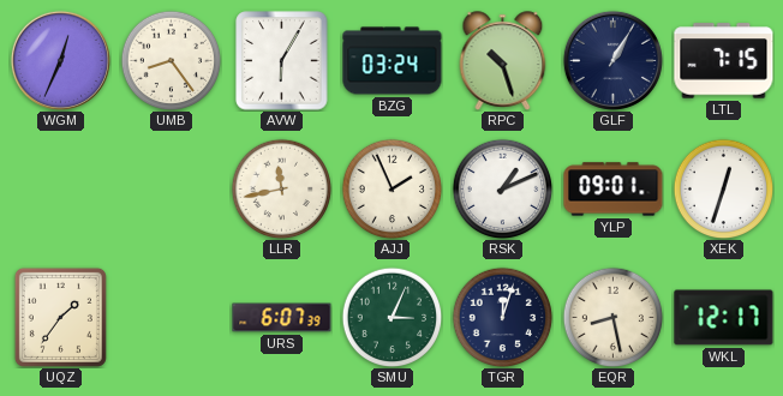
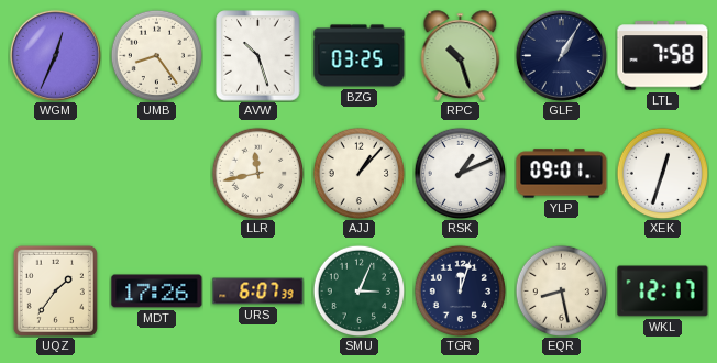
AVW: 6:05 -> 10:27 (258, 56)
BZG: 03:24 -> 03:25 (360, 56)
LTL: 7:15 -> 7:58 (663, 56)
AJJ: 1:56 -> 1:07 (358, 173)
MDT: none -> 17:26 (157, 291)
